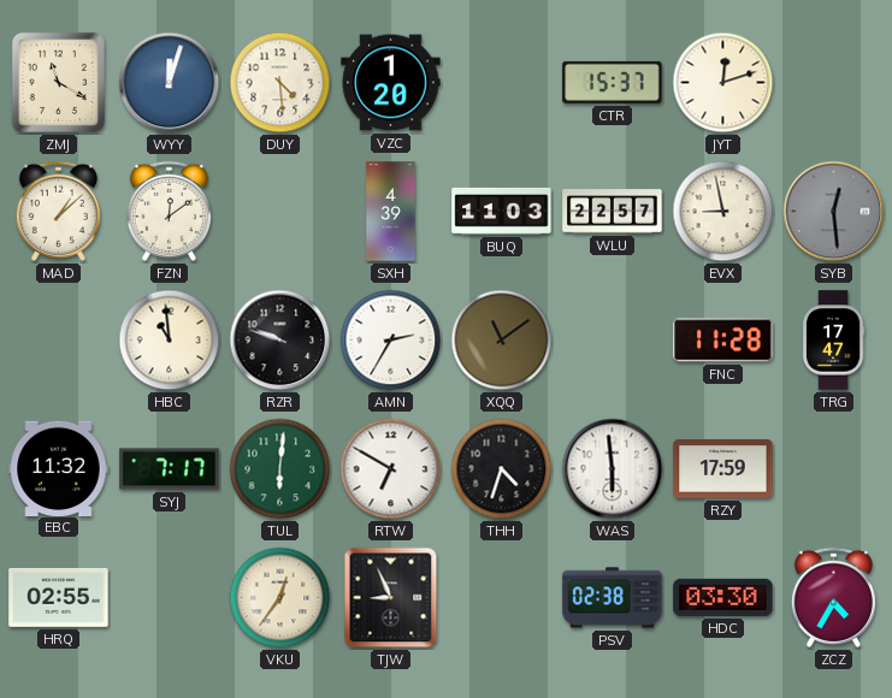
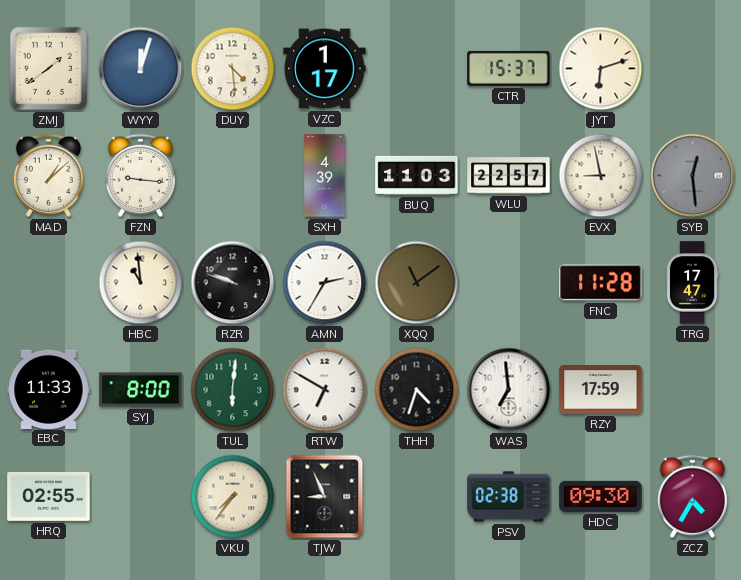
ZMJ: 11:20 -> 1:39 (48, 68)
VZC: 1:20 -> 1:17 (325, 69)
JYT: 12:12 -> 6:12 (601, 69)
FZN: 12:09 -> 9:16 (140, 175)
EBC: 11:32 -> 11:33 (49, 389)
SYJ: 7:17 -> 8:00 (141, 390)
WAS: 5:59 -> 6:59 (509, 390)
VKU: 12:36 -> 7:36 (233, 497)
HDC: 03:30 -> 09:30 (601, 496)
